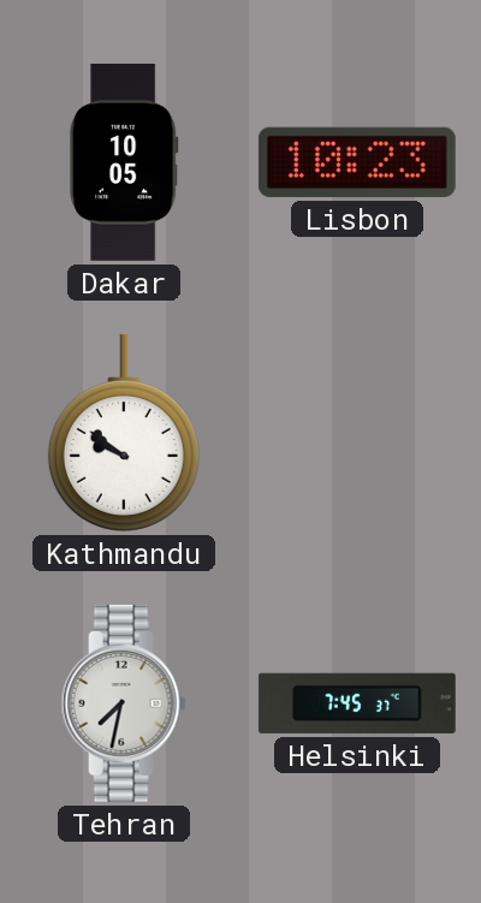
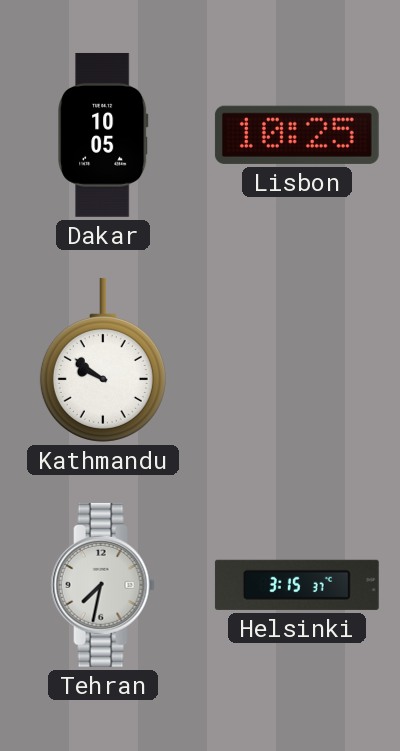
Lisbon: 10:23 -> 10:25 (297, 135)
Helsinki: 7:45 -> 3:15 (297, 585)
